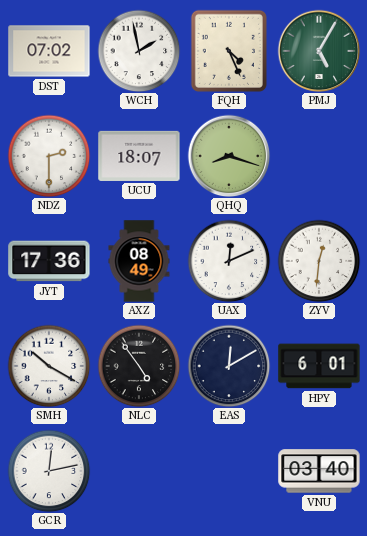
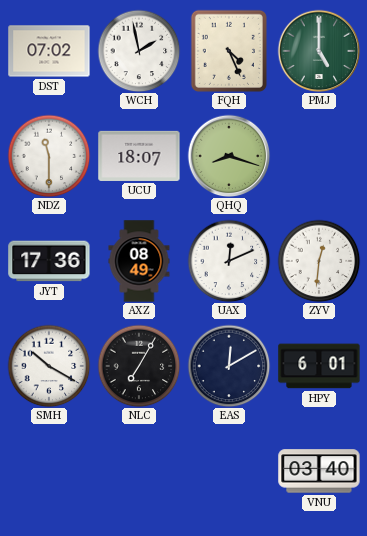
PMJ: 5:05 -> 5:00 (319, 51)
NDZ: 2:30 -> 11:30 (49, 156)
NLC: 4:54 -> 7:05 (139, 366)
GCR: 12:13 -> none (49, 471)
